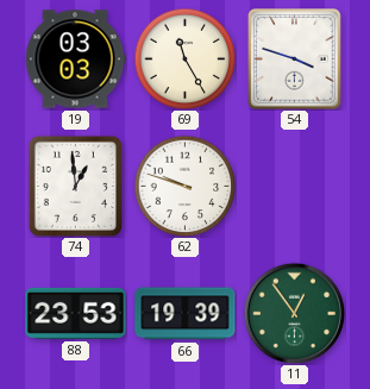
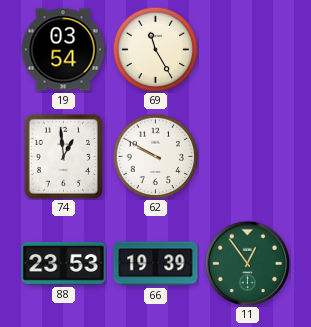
19: 03:03 -> 03:54 (63, 50)
54: 3:48 -> none (295, 59)
62: 9:48 -> 9:50 (155, 156)
